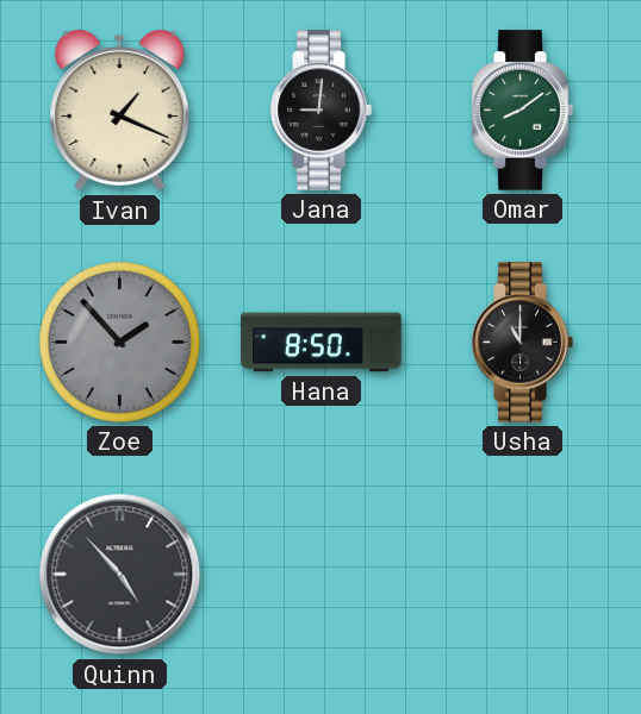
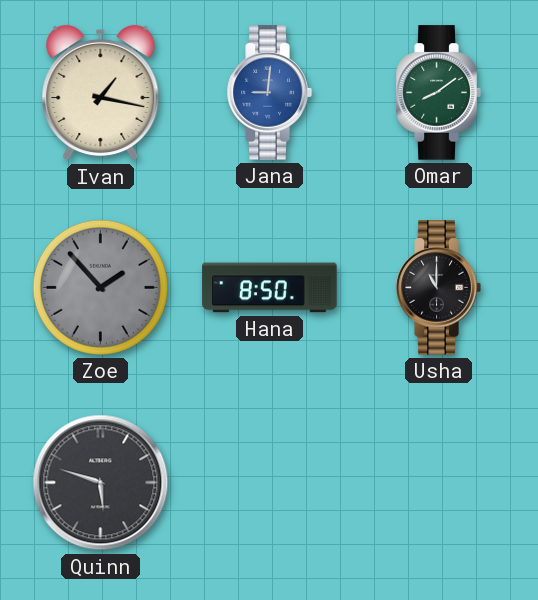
Ivan: 1:19 -> 1:17 (101, 93)
Jana dial: black -> blue (269, 93)
Quinn: 4:53 -> 5:48 (101, 483)
